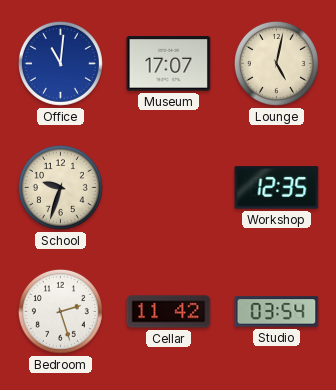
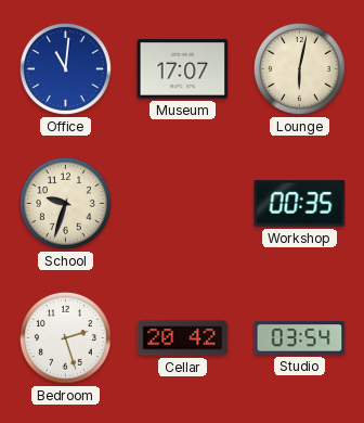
Lounge: 5:02 -> 6:02 (299, 68)
Workshop: 12:35 -> 00:35 (300, 204)
Cellar: 11:42 -> 20:42 (183, 338)
